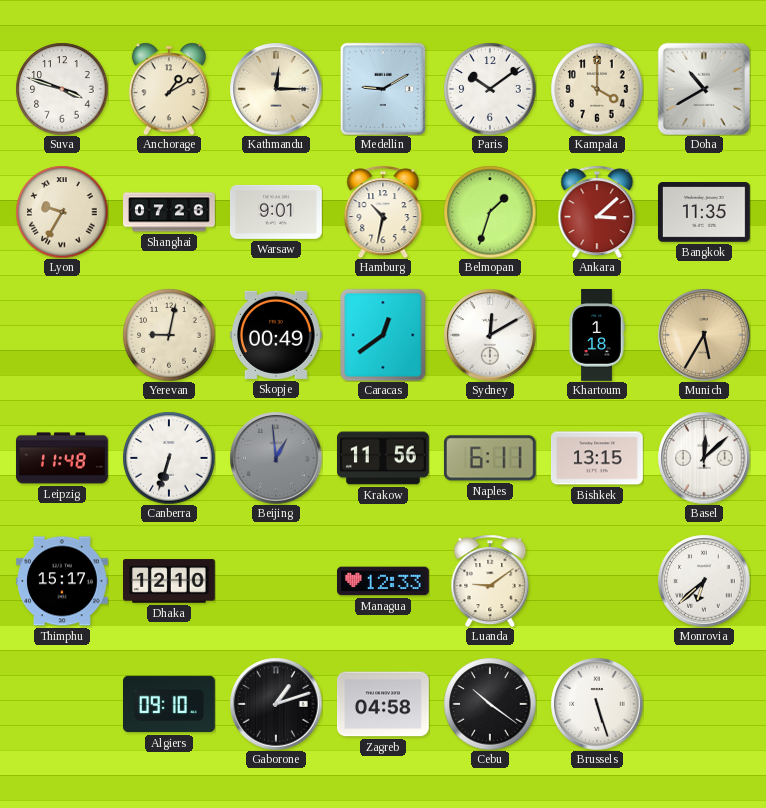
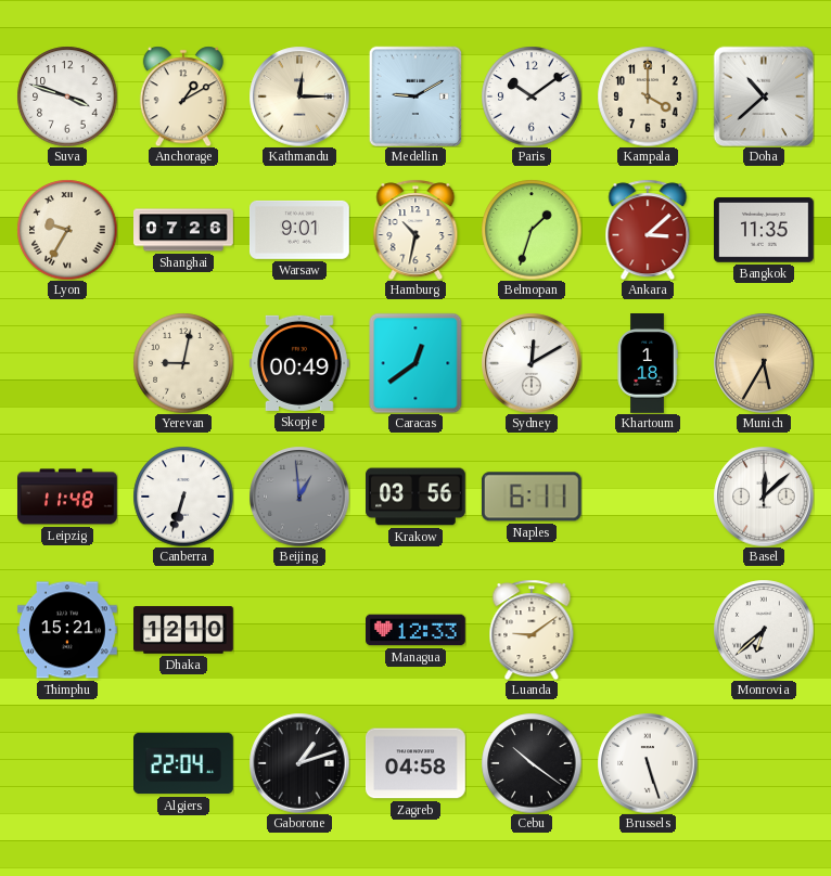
Doha: 10:40 -> 10:38 (764, 96)
Krakow: 11:56 -> 03:56 (417, 497)
Bishkek: 13:15 -> none (597, 458)
Thimphu: 15:17 -> 15:21 (68, 630)
Algiers: 09:10 -> 22:04 (184, 763)
